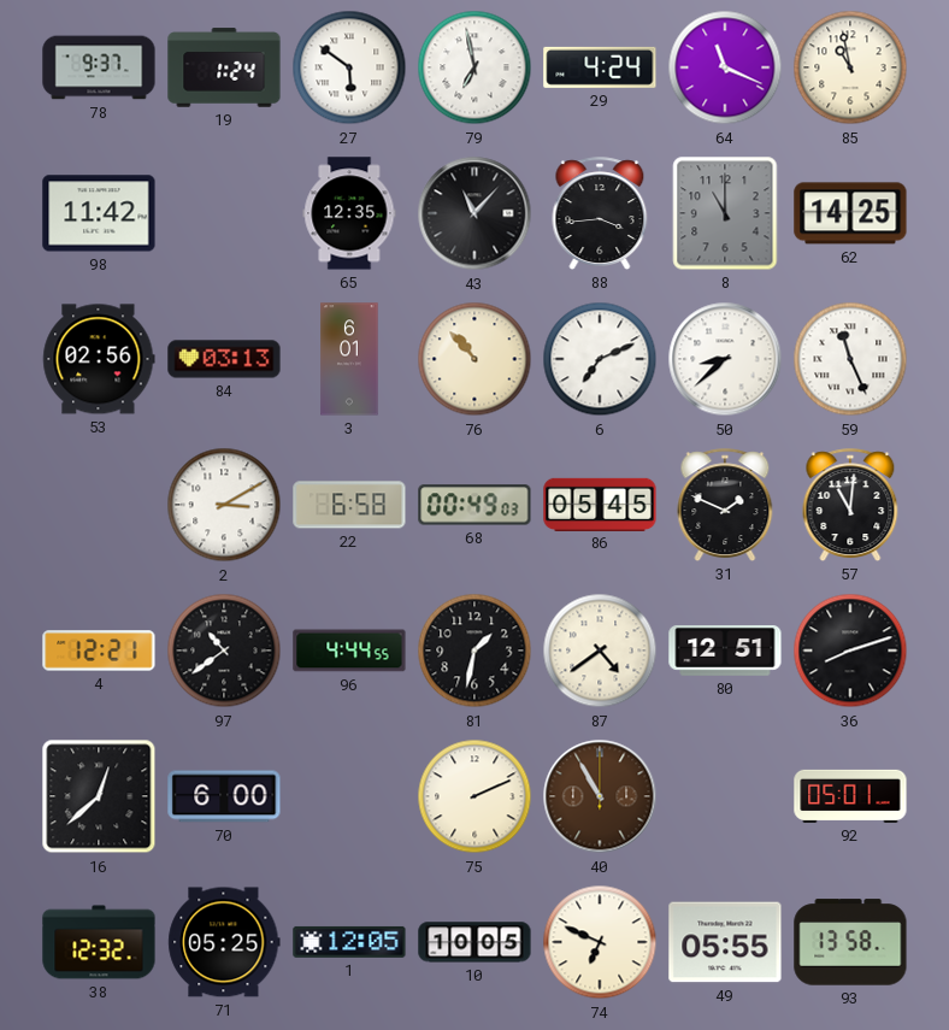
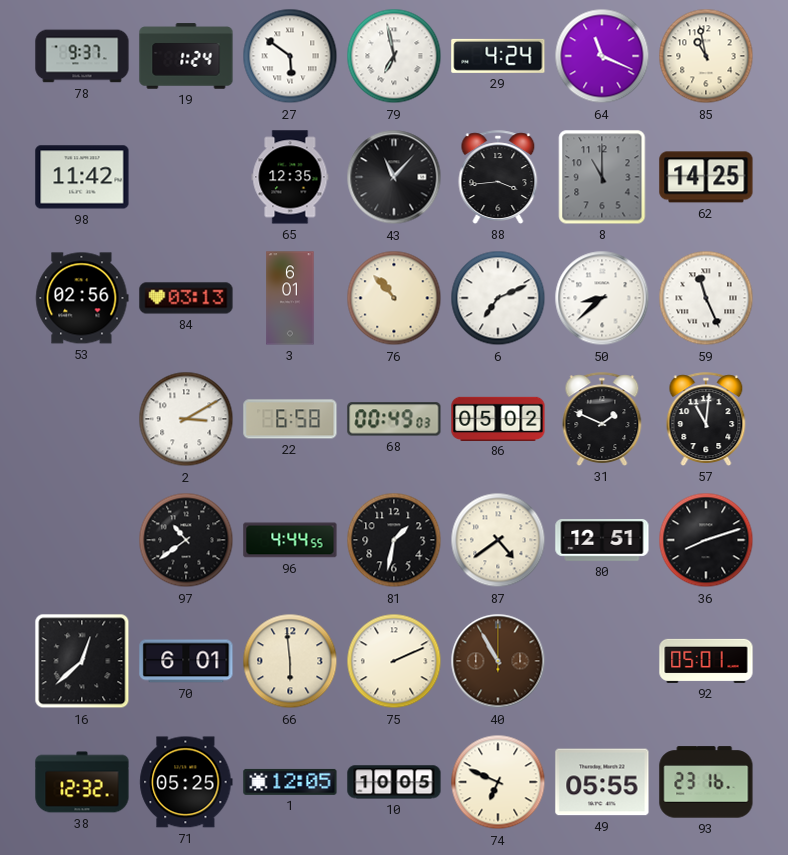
86: 05:45 -> 05:02 (498, 418)
4: 12:21 -> none (99, 651)
70: 6:00 -> 6:01 (186, 661)
66: none -> 5:59 (290, 661)
93: 13:58 -> 23:16 (706, 782)
